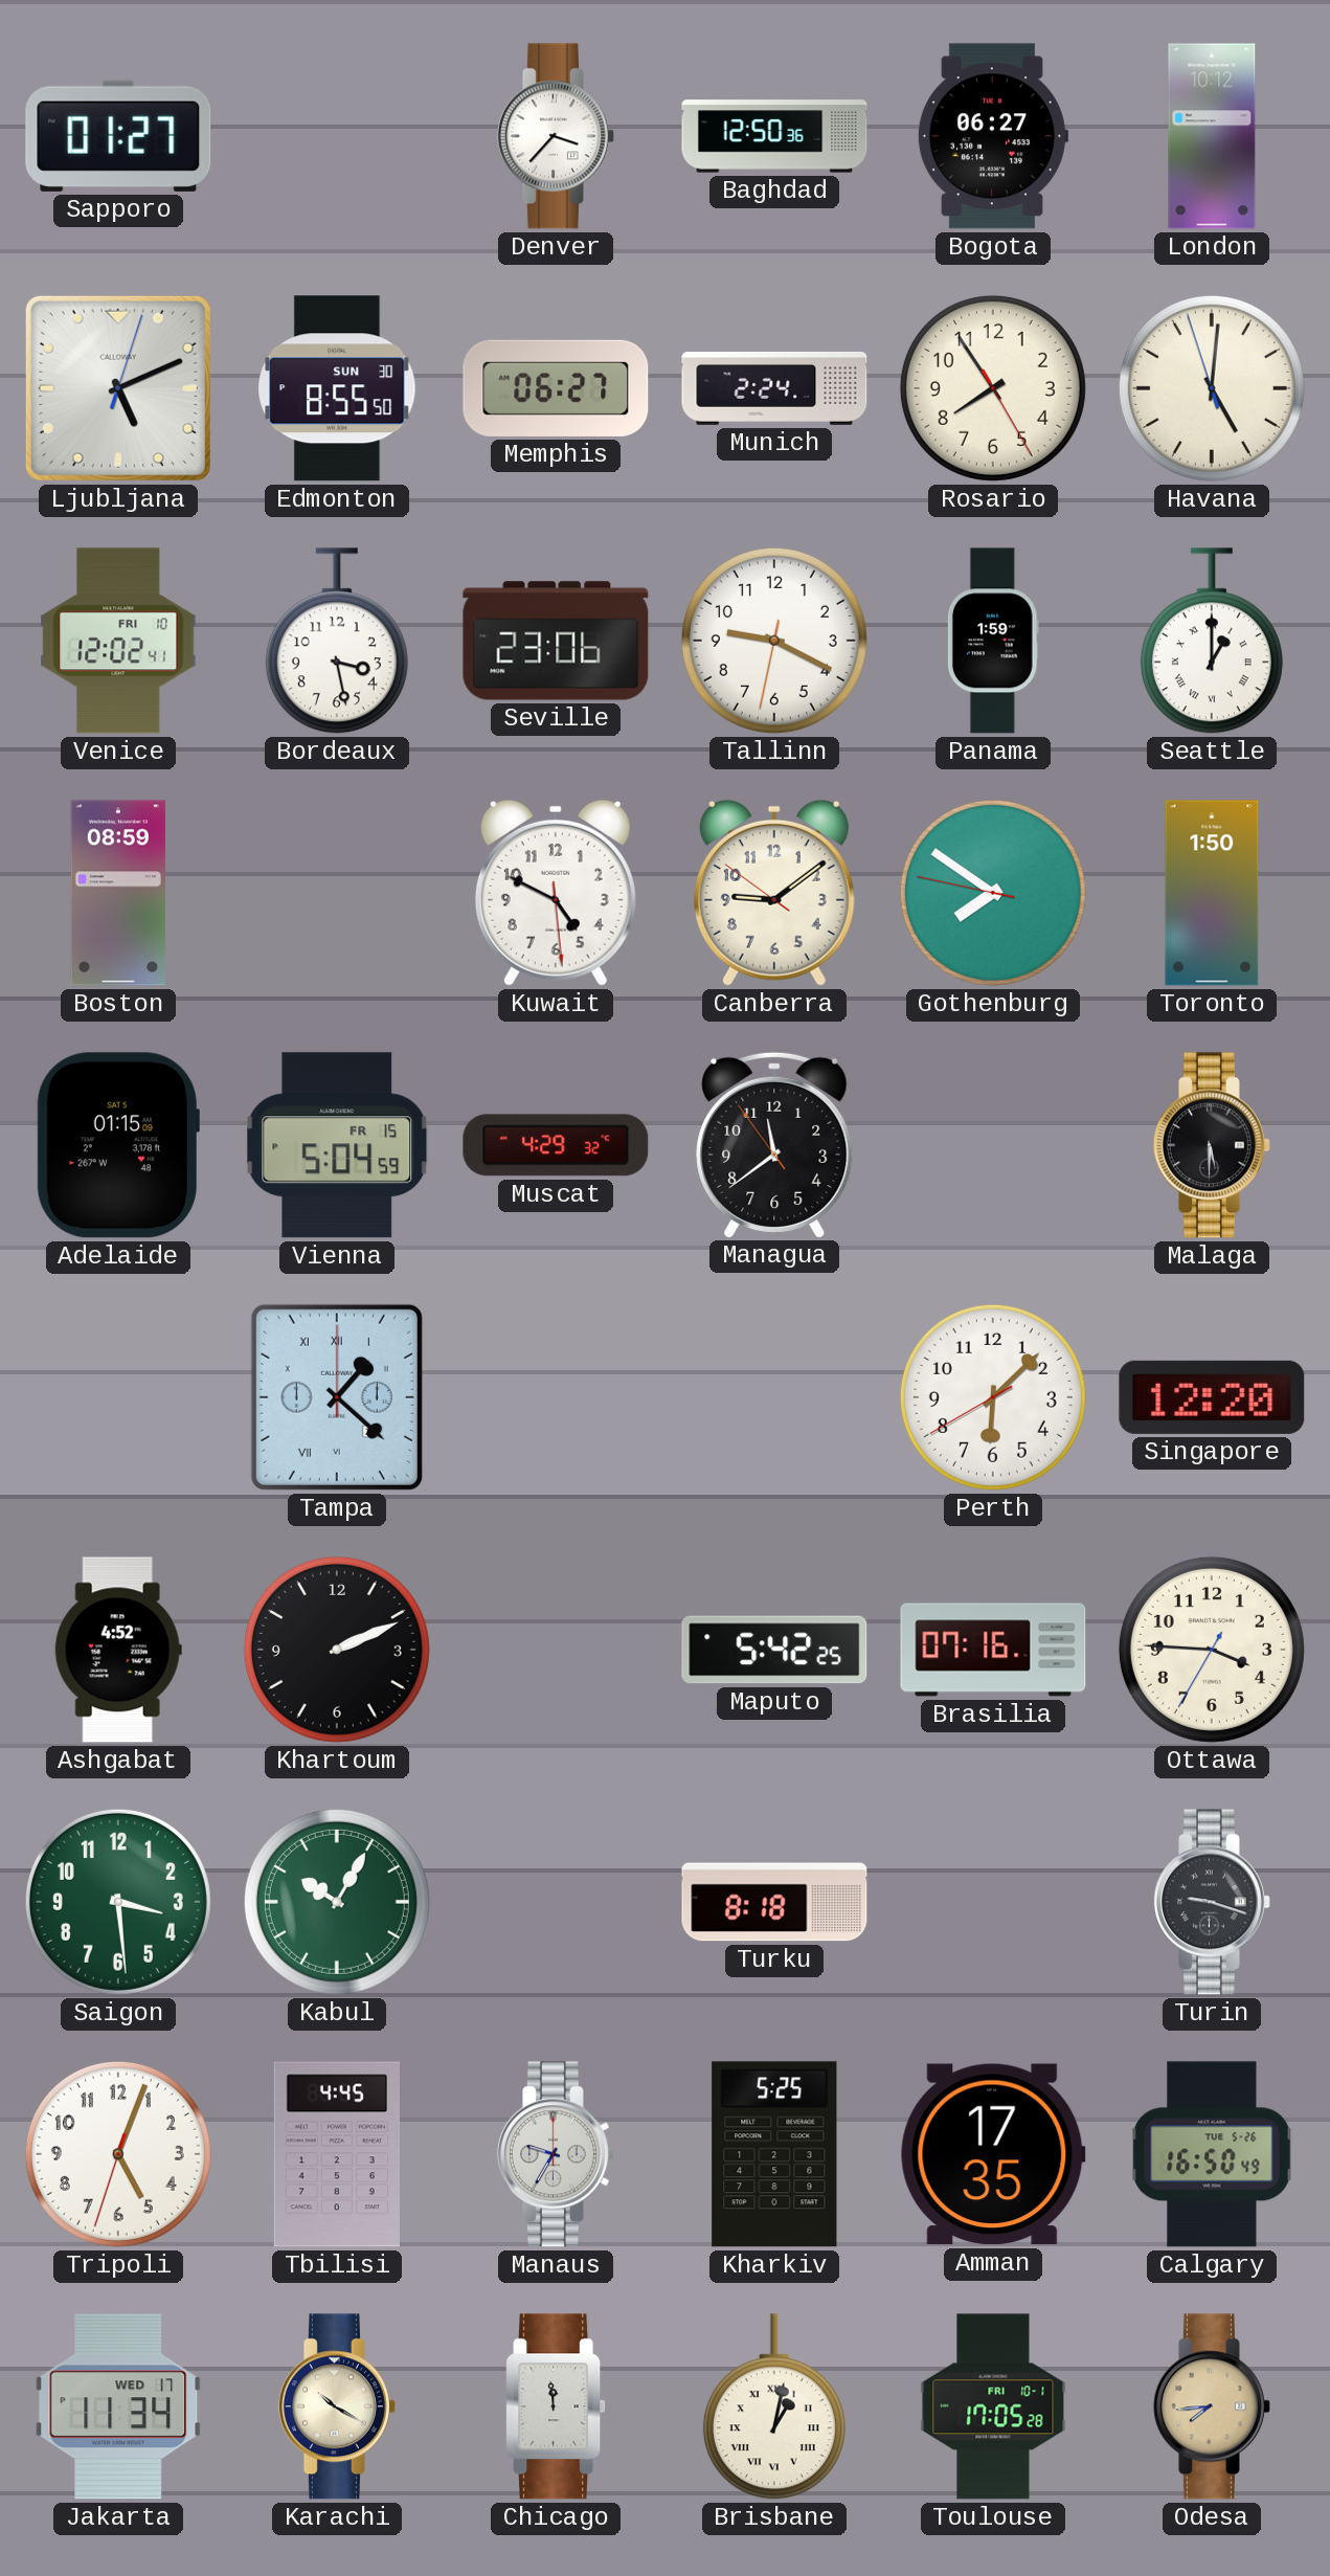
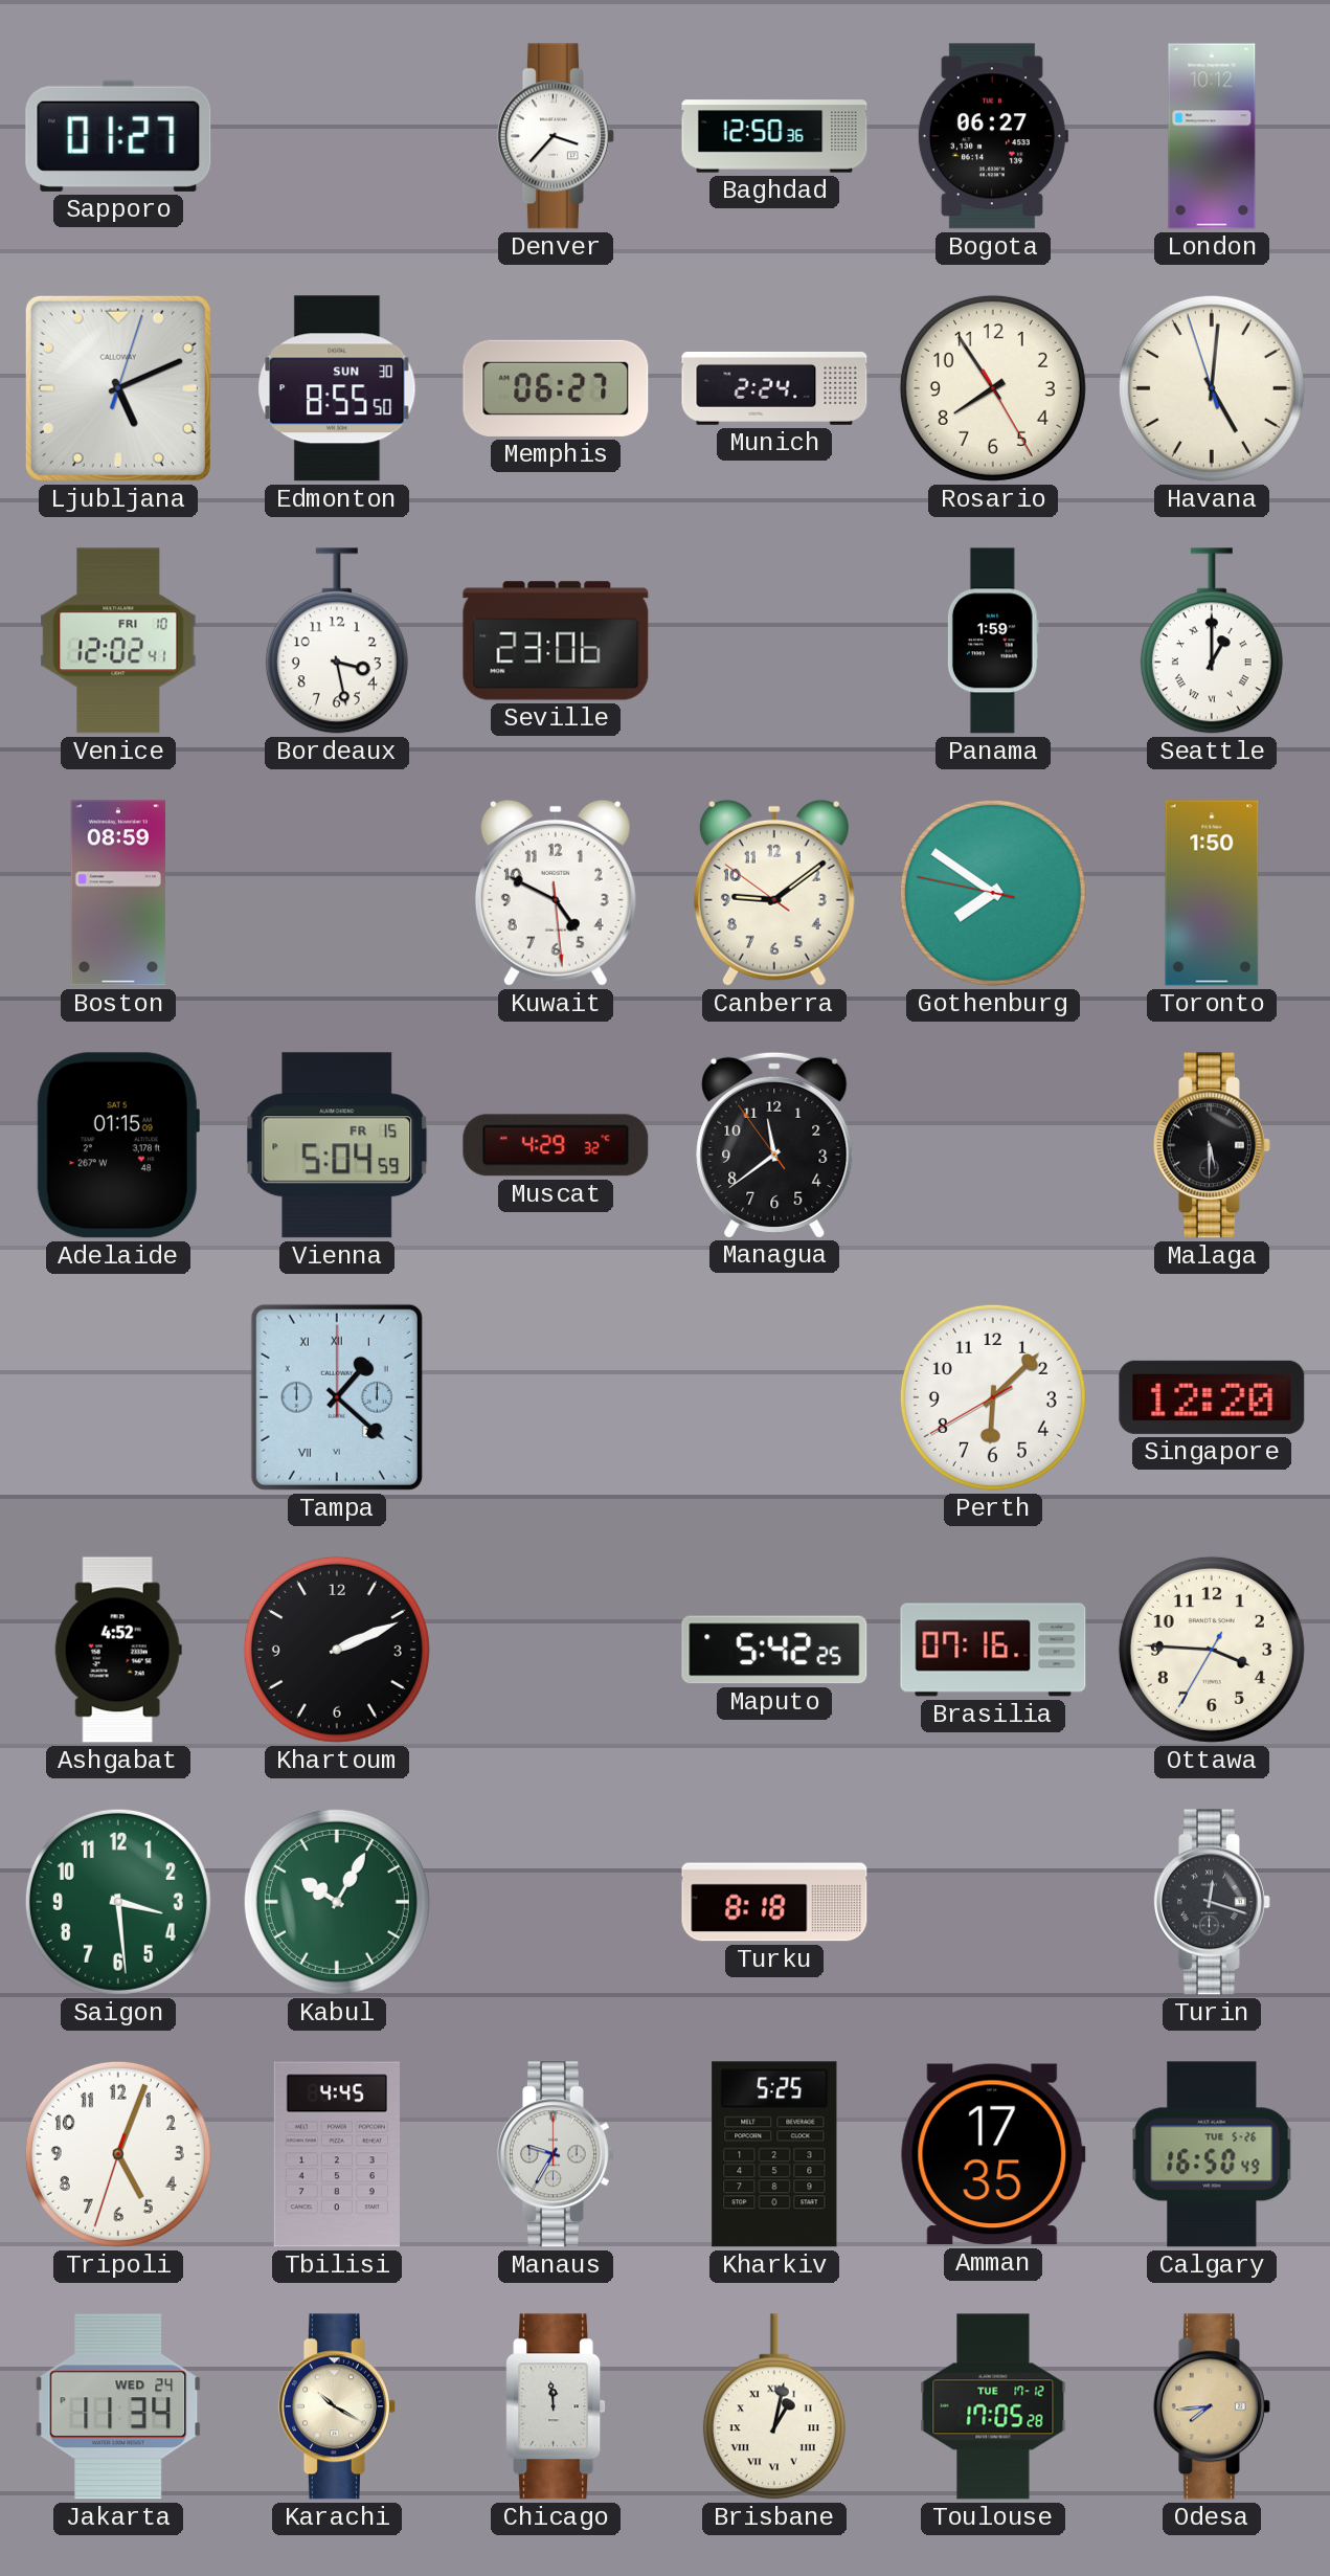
Tallinn: 9:19 -> none (774, 641)
Turin: 9:18 -> 12:18 (1212, 1902)
Jakarta date: WED 17 -> WED 24 (118, 2406)
Toulouse date: FRI 10-1 -> TUE 17-12 (993, 2406)
